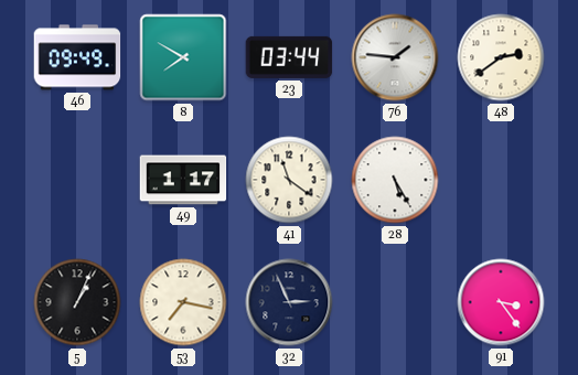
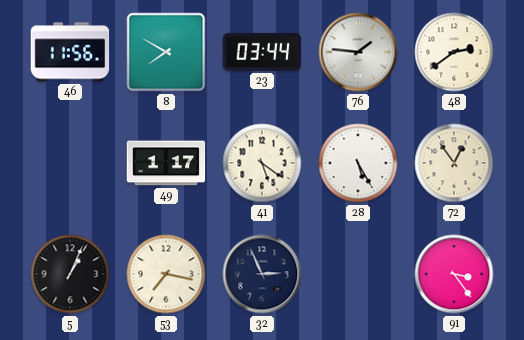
46: 09:49 -> 11:56 (70, 52)
41: 11:21 -> 5:21 (262, 163)
72: none -> 12:54 (454, 163)
